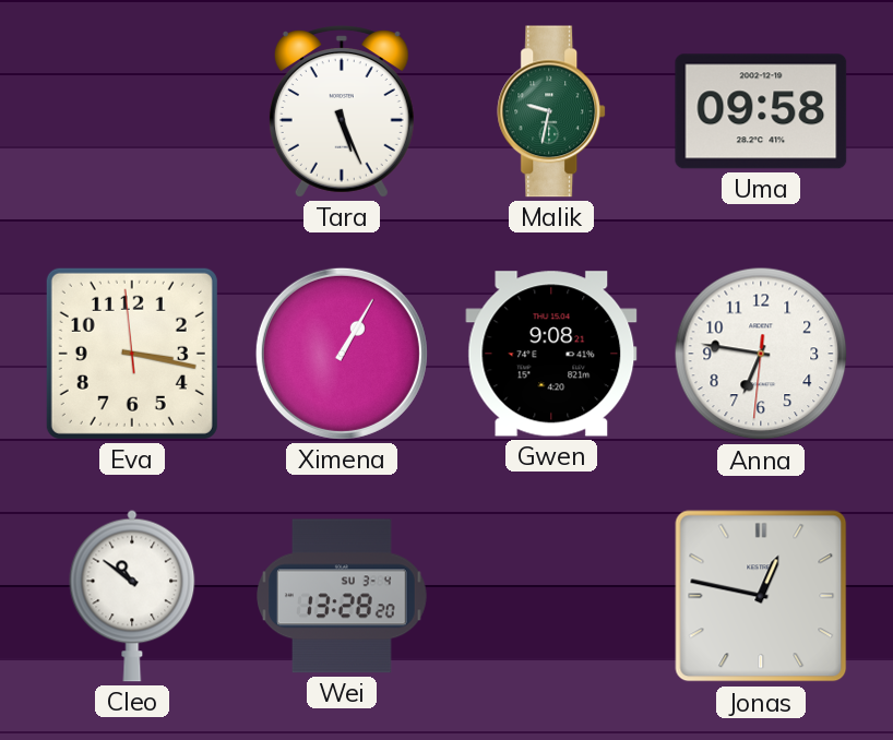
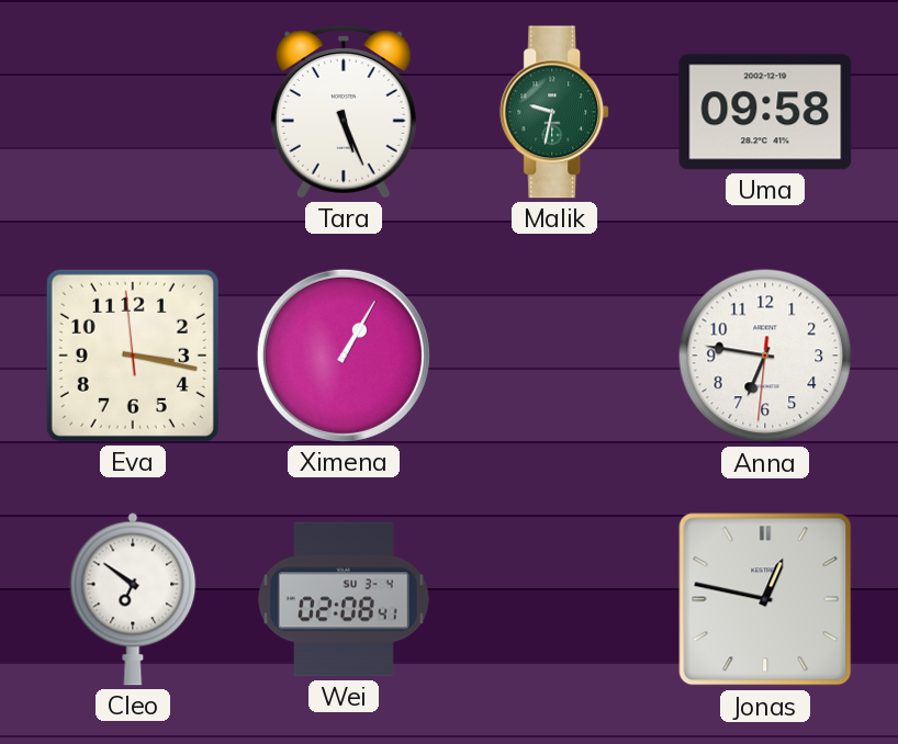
Gwen: 9:08 -> none (551, 354)
Cleo: 10:51 -> 6:51 (133, 599)
Wei: 13:28 -> 02:08 (345, 599)
